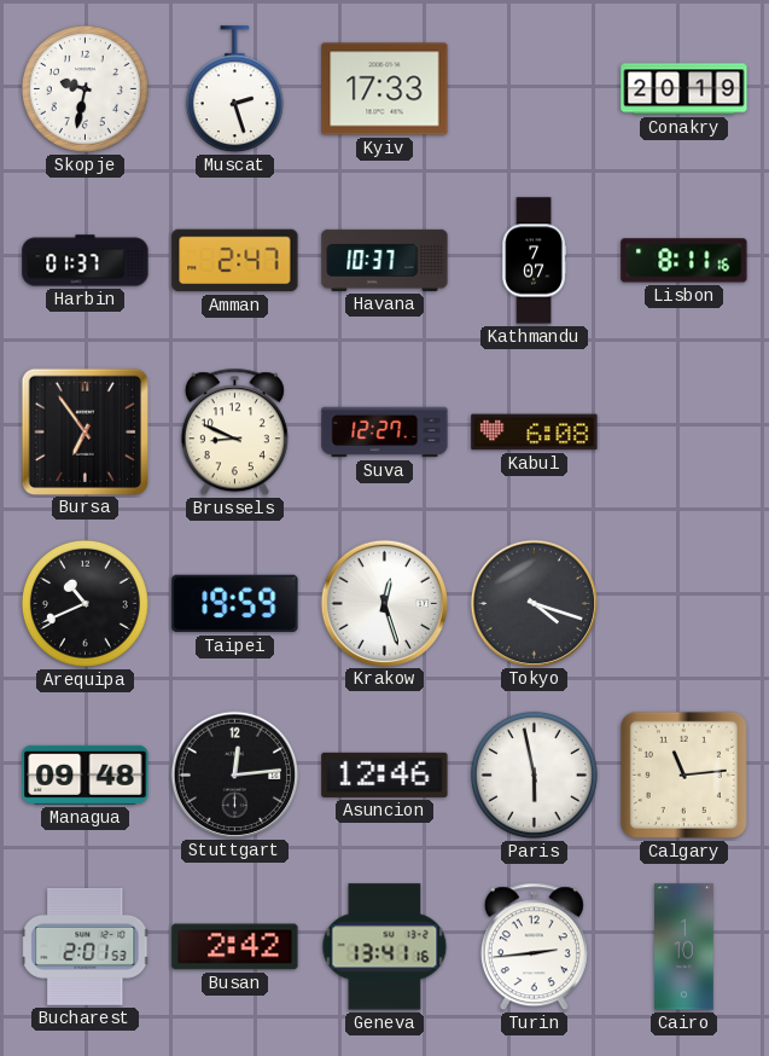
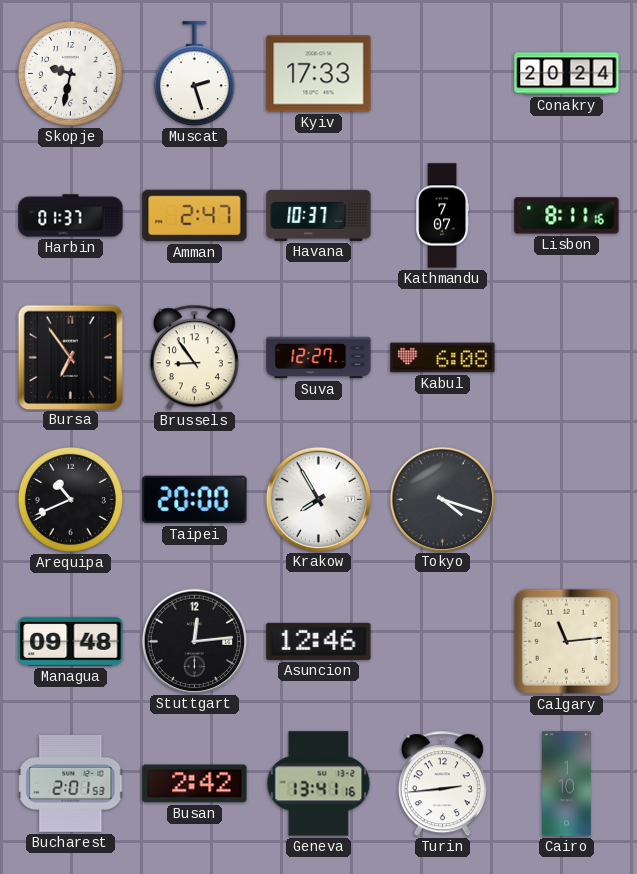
Conakry: 20:19 -> 20:24 (567, 74)
Brussels: 8:49 -> 8:54 (194, 358)
Taipei: 19:59 -> 20:00 (195, 500)
Krakow: 12:27 -> 7:55 (318, 499)
Paris: 5:58 -> none (534, 774)
